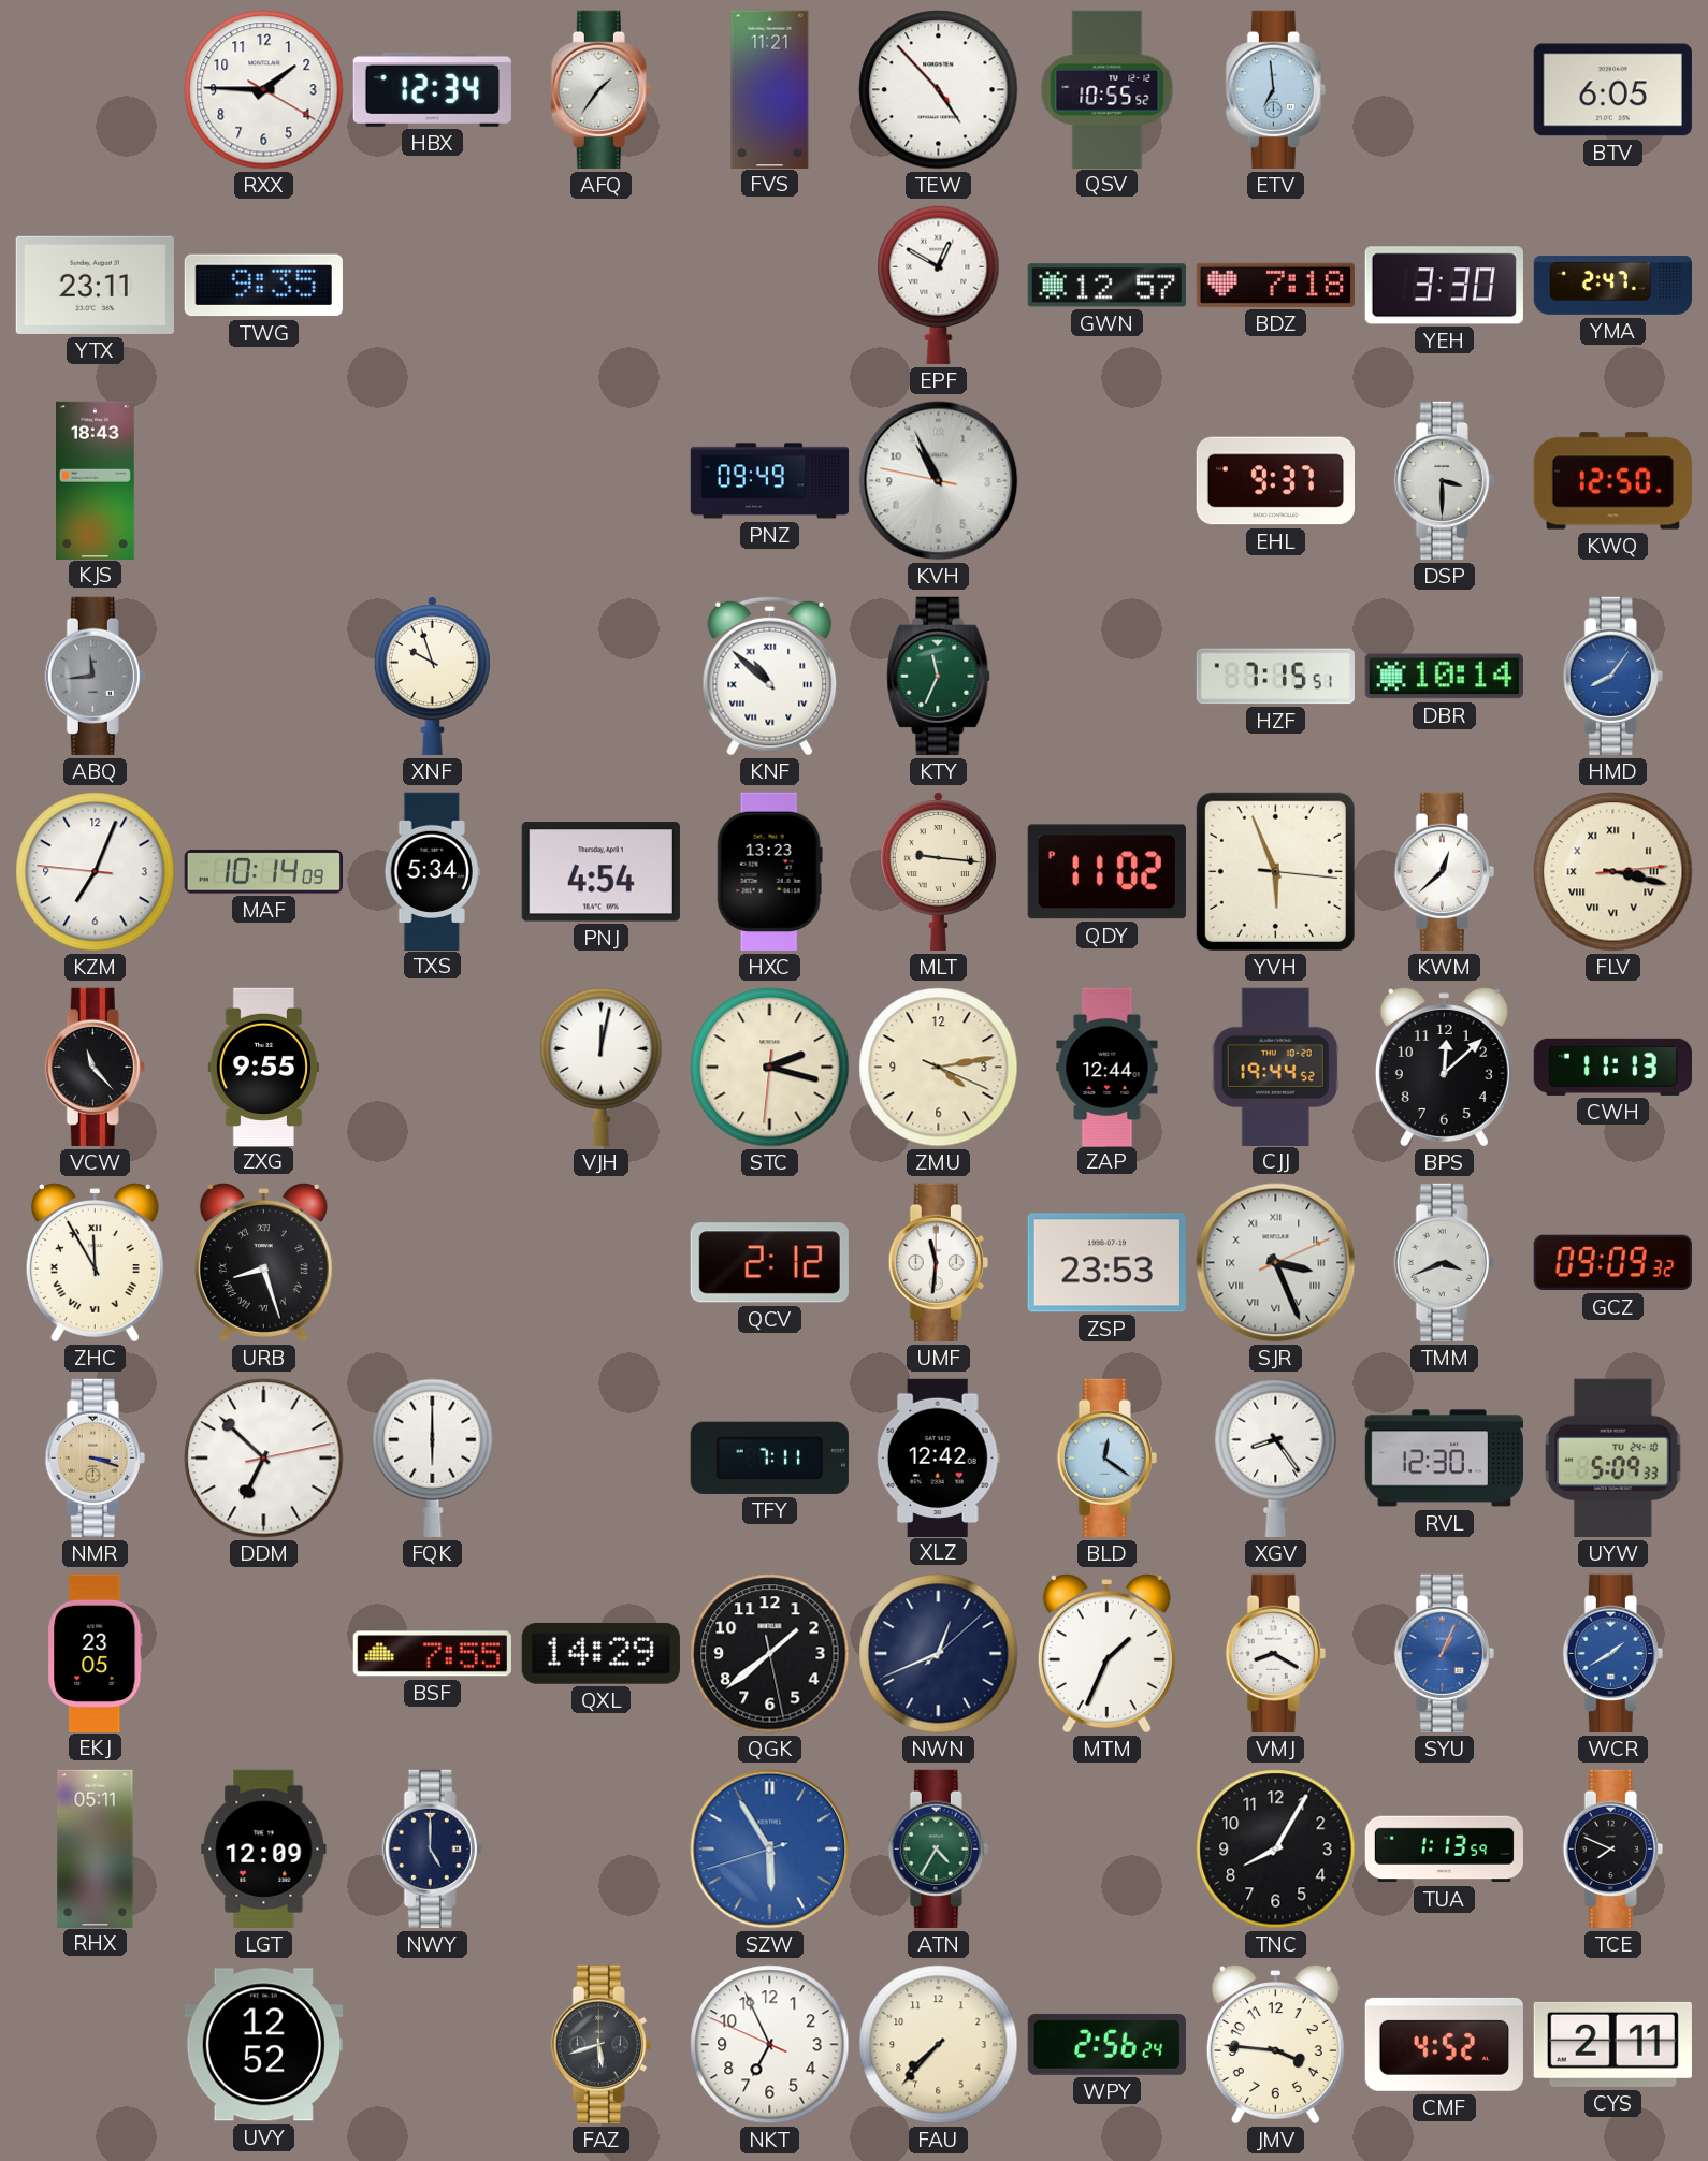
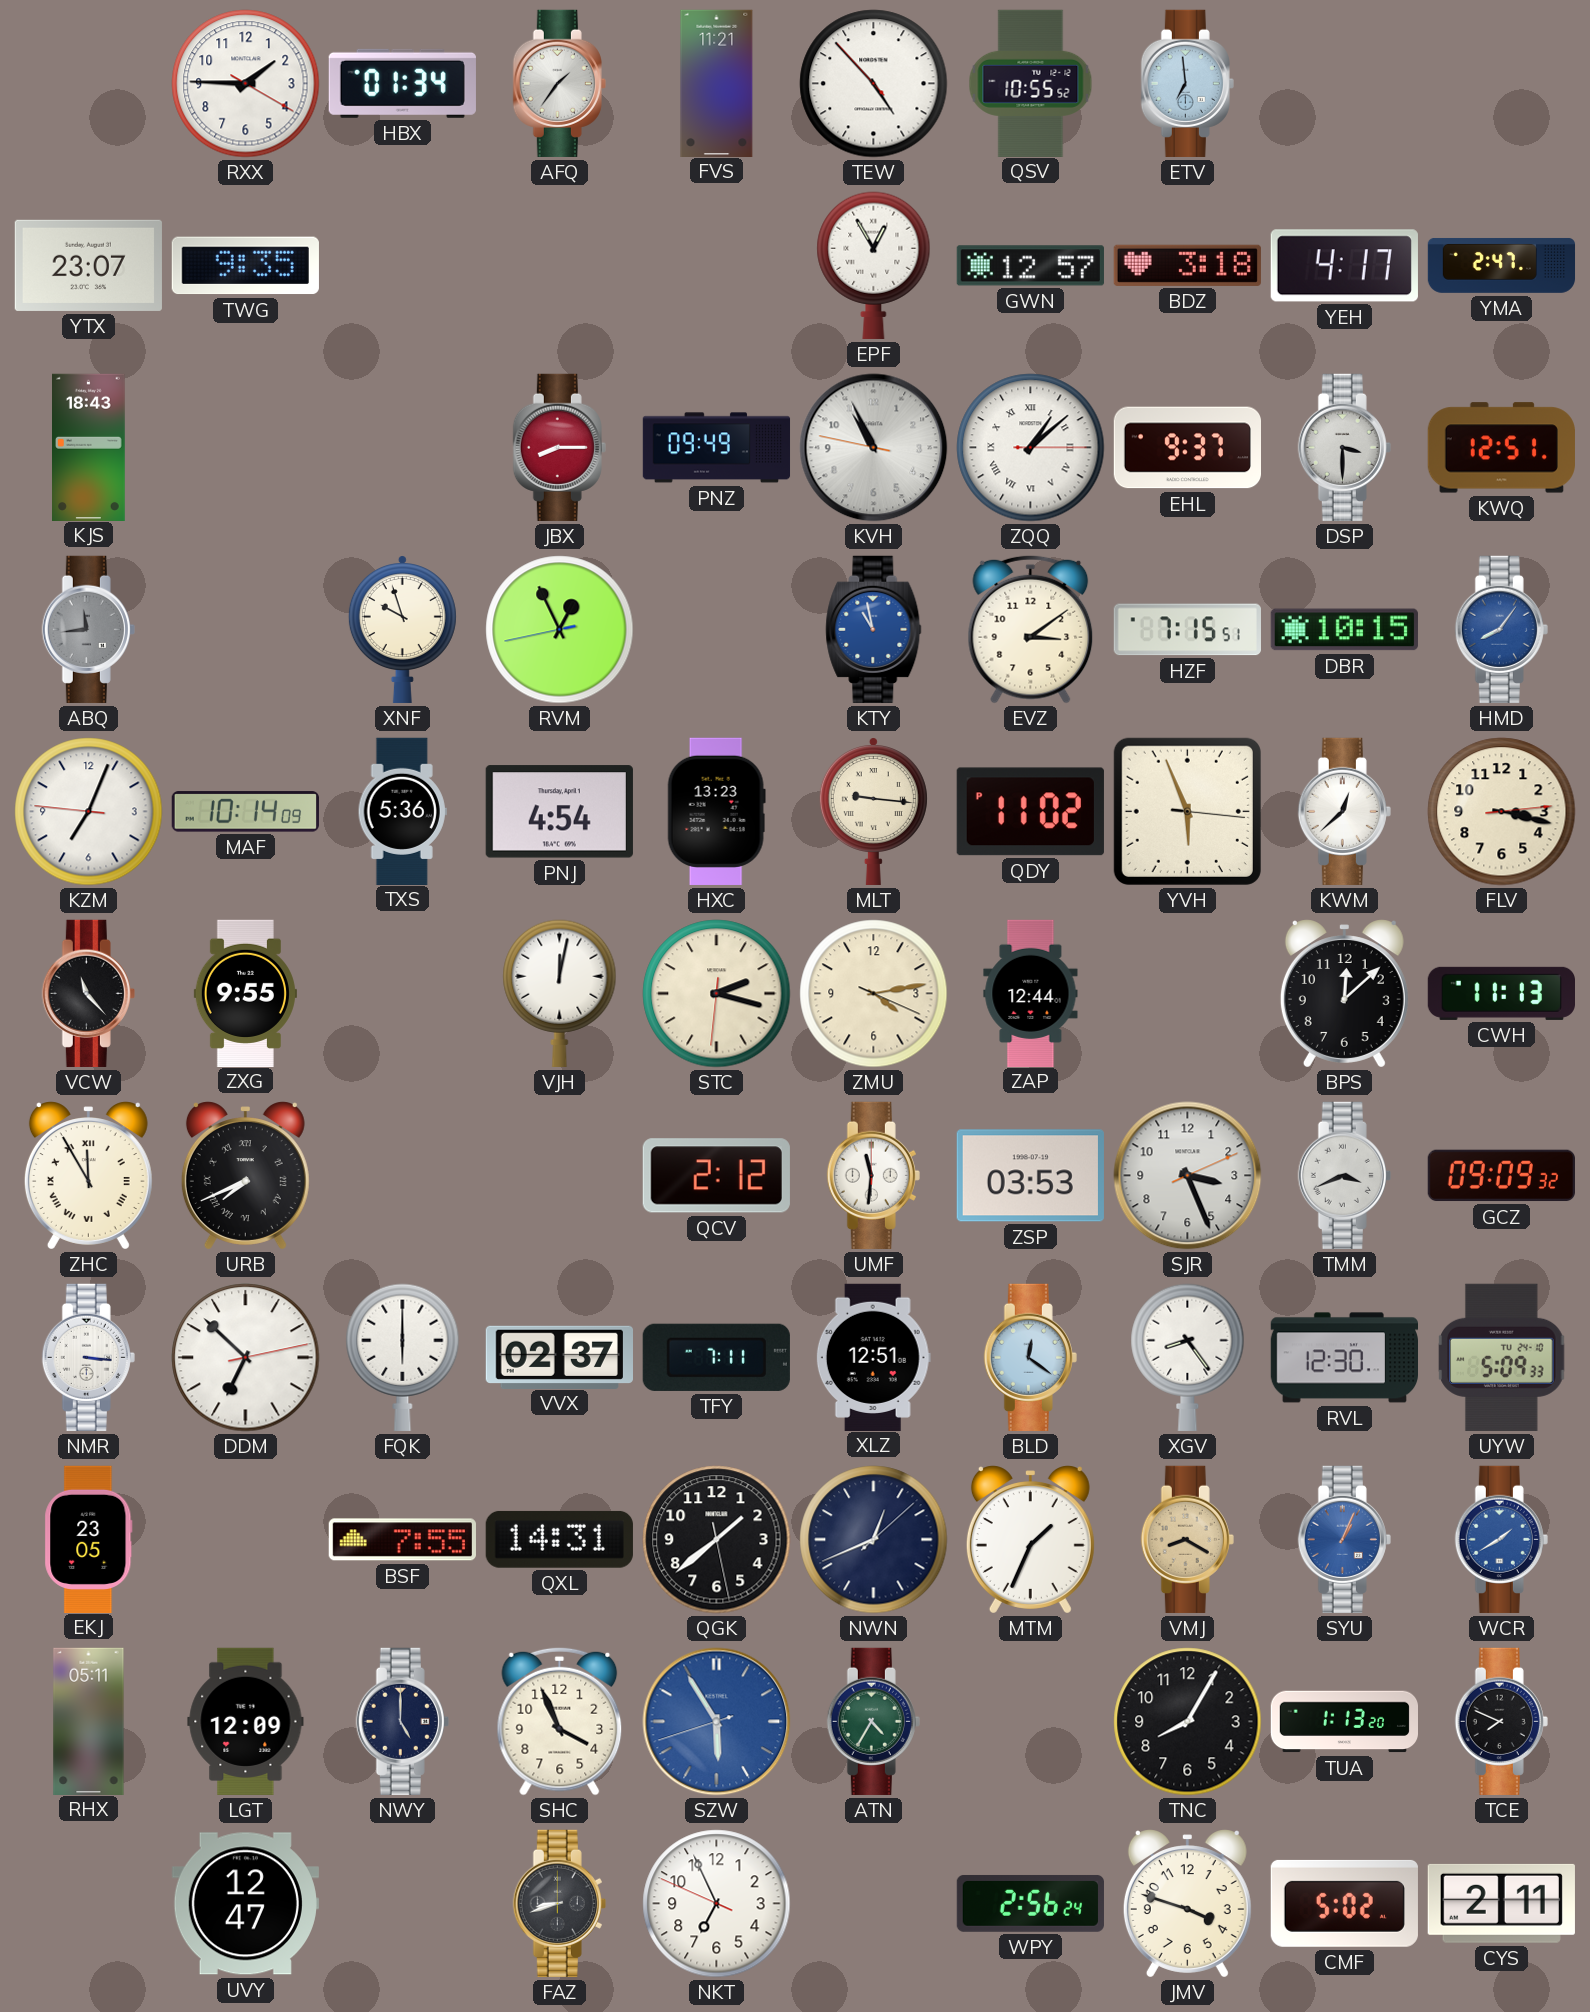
HBX: 12:34 -> 01:34 (402, 83)
BTV: 6:05 -> none (1612, 90)
YTX: 23:11 -> 23:07 (88, 265)
EPF: 12:50 -> 12:55 (874, 265)
BDZ: 7:18 -> 3:18 (1187, 265)
YEH: 3:30 -> 4:17 (1344, 266)
JBX: none -> 8:15 (559, 447)
ZQQ: none -> 1:08 (1031, 448)
KWQ: 12:50 -> 12:51 (1501, 448)
RVM: none -> 12:55 (560, 630)
KNF: 10:52 -> none (770, 676)
KTY: 11:34 -> 10:58 (874, 629)
KTY dial: green -> blue (874, 629)
EVZ: none -> 3:09 (1031, 629)
DBR: 10:14 -> 10:15 (1344, 630)
TXS: 5:34 -> 5:36 (402, 811)
FLV numerals: Roman -> Arabic (1502, 812)
CJJ: 19:44 -> none (1275, 1067)
URB: 8:27 -> 7:41 (245, 1176)
ZSP: 23:53 -> 03:53 (1030, 1176)
SJR numerals: Roman -> Arabic (1188, 1176)
NMR: 3:18 -> 3:16 (88, 1357)
NMR dial: champagne -> white (88, 1357)
VVX: none -> 02:37 (559, 1357)
XLZ: 12:42 -> 12:51 (873, 1357)
QXL: 14:29 -> 14:31 (559, 1539)
VMJ dial: white -> champagne (1187, 1539)
SHC: none -> 3:56 (560, 1721)
TUA: 1:13:59 -> 1:13:20 (1344, 1722)
UVY: 12:52 -> 12:47 (245, 1904)
FAZ: 5:42 -> 8:42 (559, 1903)
FAU: 7:37 -> none (939, 2045)
JMV: 3:46 -> 3:48 (1187, 1904)
CMF: 4:52 -> 5:02 (1344, 1903)
